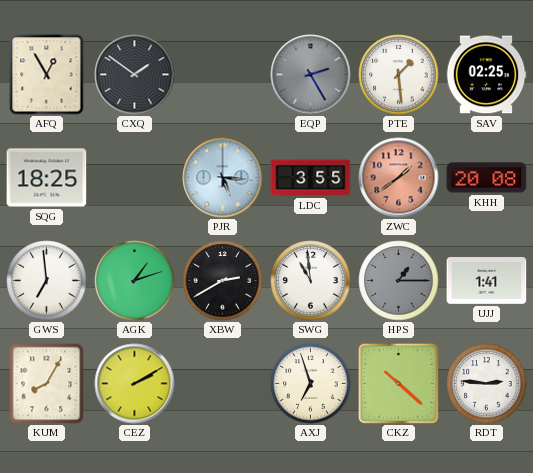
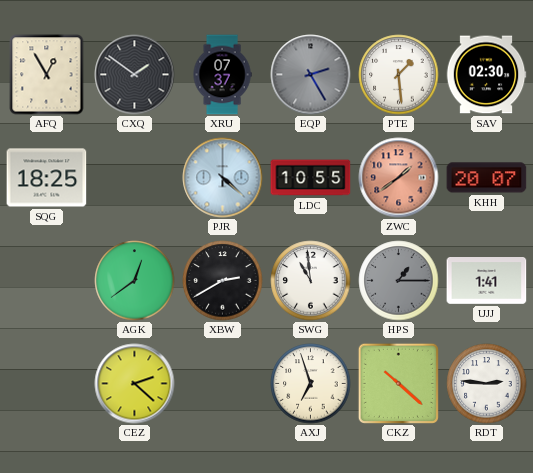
XRU: none -> 07:37 (222, 75)
SAV: 02:25 -> 02:30 (486, 75)
PJR: 5:16 -> 4:22 (223, 178)
LDC: 3:55 -> 10:55 (311, 178)
KHH: 20:08 -> 20:07 (487, 178)
GWS: 6:59 -> none (47, 281)
AGK: 1:12 -> 12:39 (135, 281)
KUM: 8:05 -> none (47, 384)
CEZ: 2:10 -> 2:22 (135, 384)
